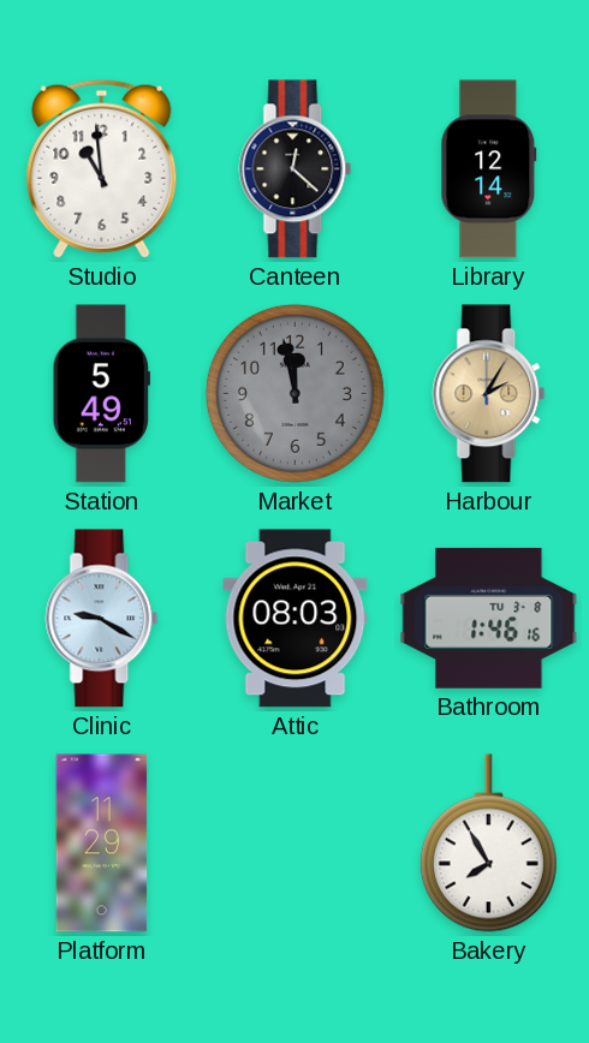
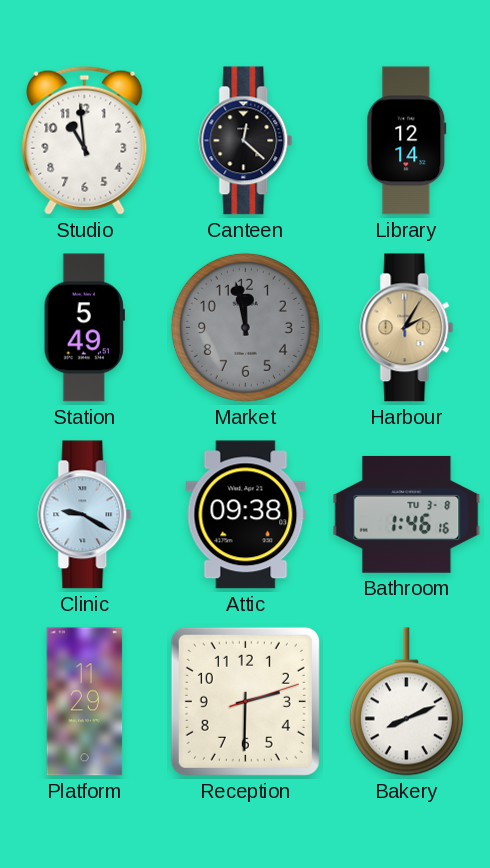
Attic: 08:03 -> 09:38 (246, 515)
Reception: none -> 2:30 (245, 701)
Bakery: 7:55 -> 8:11 (406, 702)
